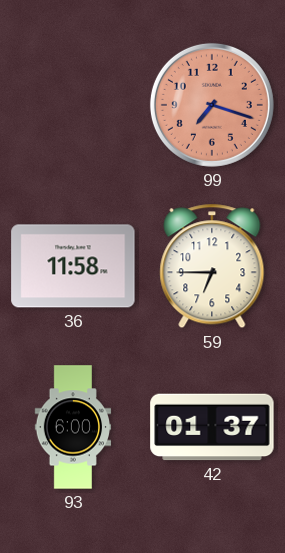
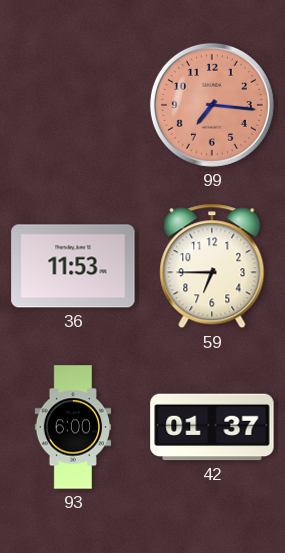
99: 7:18 -> 7:16 (212, 105)
36: 11:58 -> 11:53 (73, 266)
